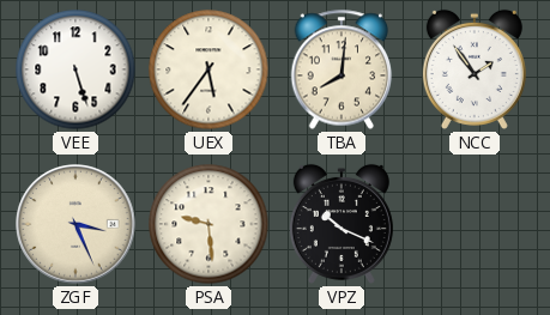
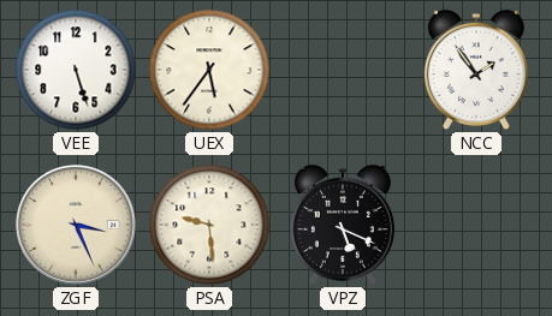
TBA: 8:01 -> none (342, 69)
VPZ: 10:19 -> 5:19 (343, 225)
